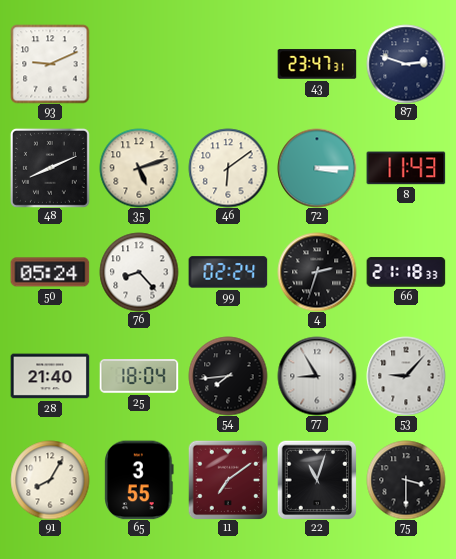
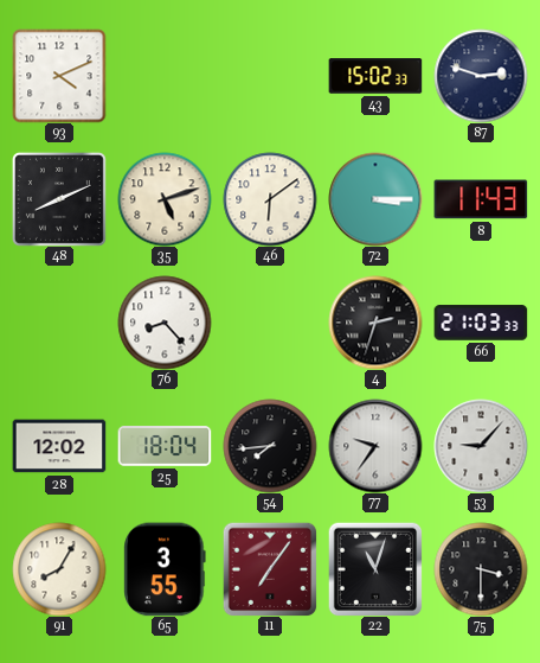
93: 9:11 -> 4:11 (59, 76)
43: 23:47 -> 15:02 (375, 76)
50: 05:24 -> none (50, 272)
99: 02:24 -> none (228, 272)
66: 21:18 -> 21:03 (481, 323)
28: 21:40 -> 12:02 (59, 446)
77: 8:55 -> 9:36 (375, 446)
11: 7:09 -> 7:06 (270, 569)
